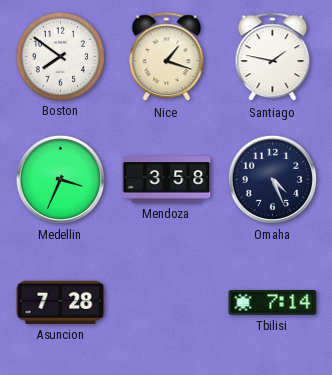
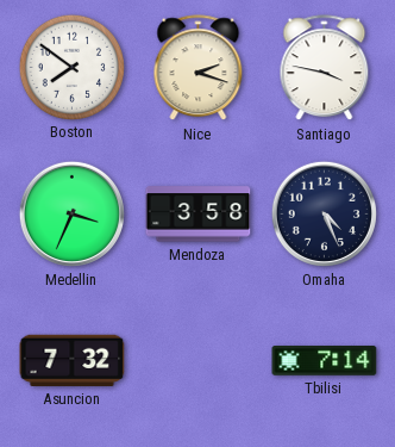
Nice: 1:18 -> 2:18 (199, 68)
Santiago: 1:47 -> 3:47 (325, 68)
Asuncion: 7:28 -> 7:32 (73, 360)
